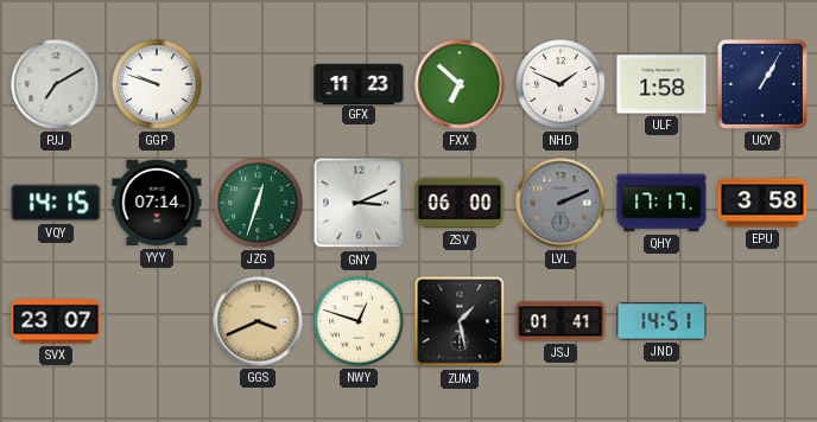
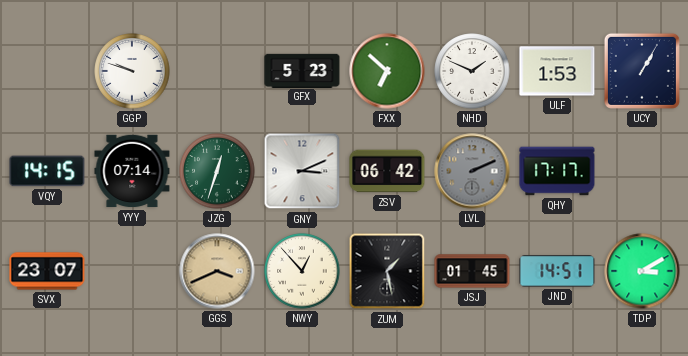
PJJ: 7:10 -> none (56, 84)
GFX: 11:23 -> 5:23 (302, 70)
ULF: 1:58 -> 1:53 (557, 71)
ZSV: 06:00 -> 06:42 (387, 171)
EPU: 3:58 -> none (762, 203)
NWY: 12:48 -> 12:53 (302, 271)
JSJ: 01:41 -> 01:45 (472, 271)
TDP: none -> 3:10 (642, 271)
